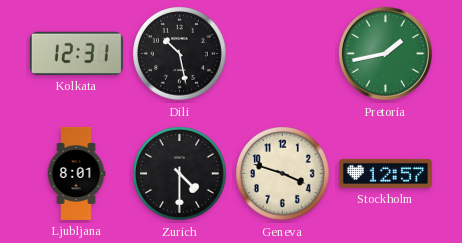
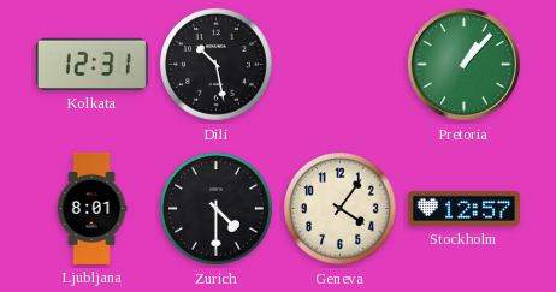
Pretoria: 1:43 -> 1:07 (463, 64)
Geneva: 3:48 -> 4:06 (341, 209)
